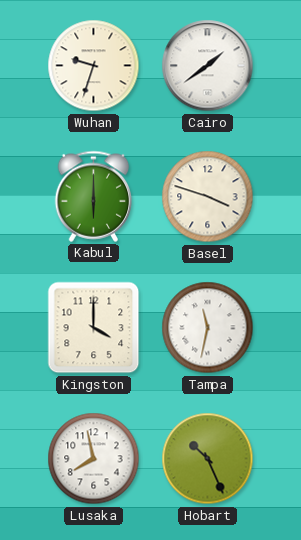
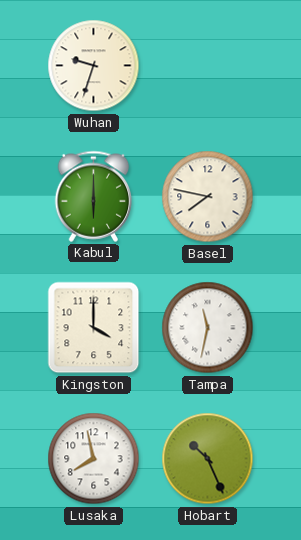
Cairo: 1:39 -> none (208, 66)
Basel: 3:48 -> 7:47 (208, 197)
